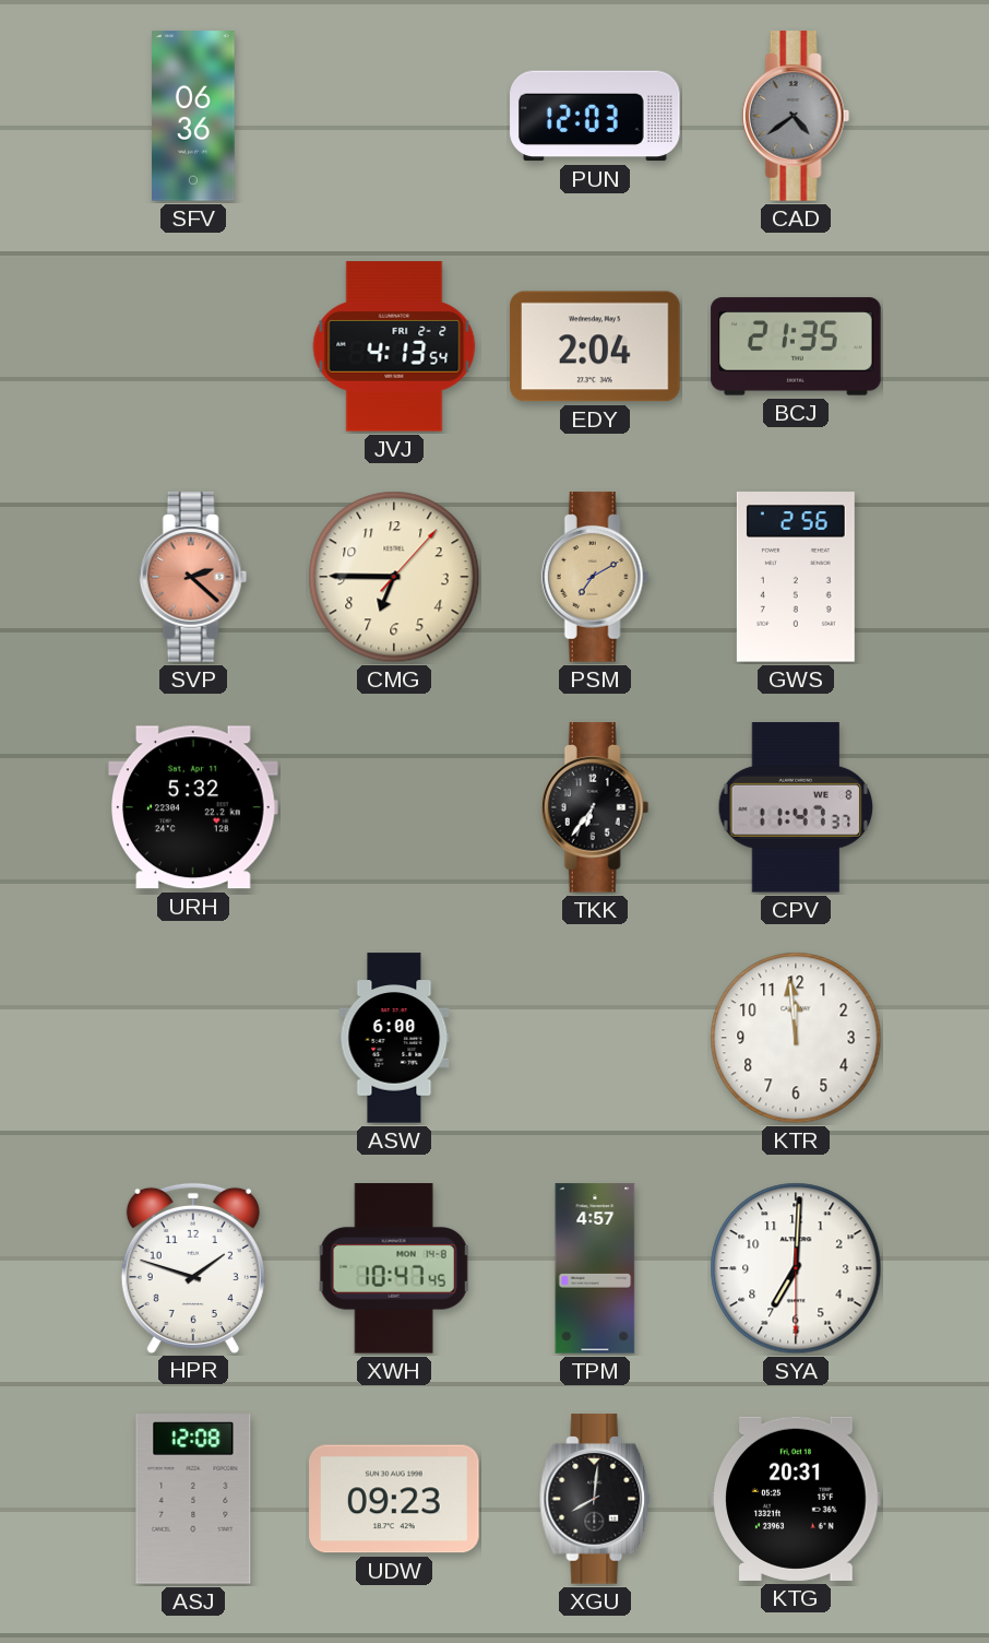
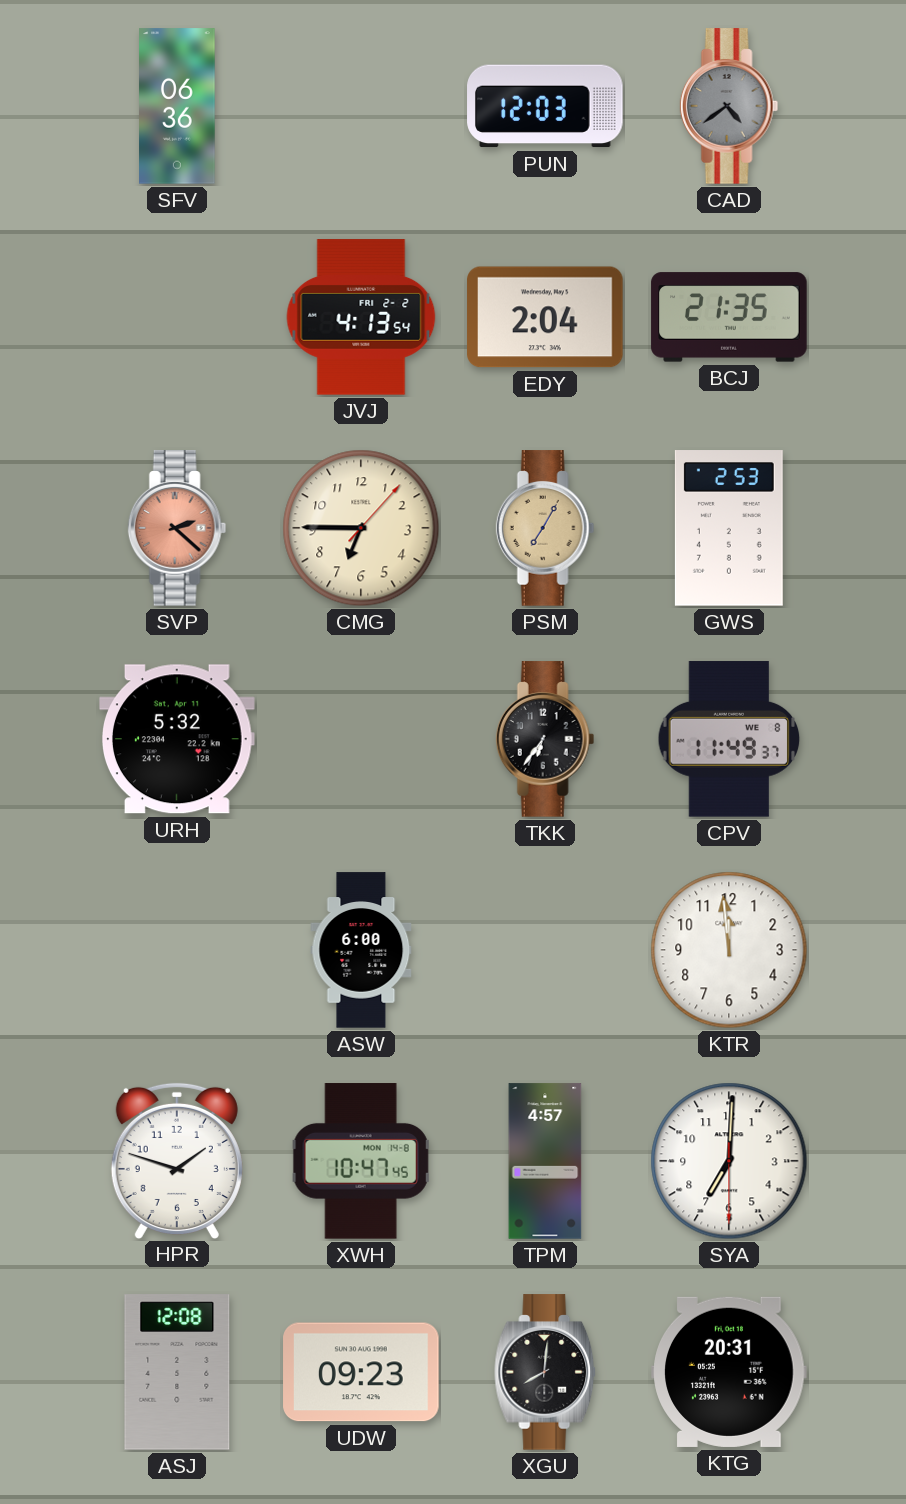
PSM: 7:10 -> 7:05 (545, 528)
GWS: 2:56 -> 2:53 (729, 528)
CPV: 11:47 -> 11:49 (729, 739)
